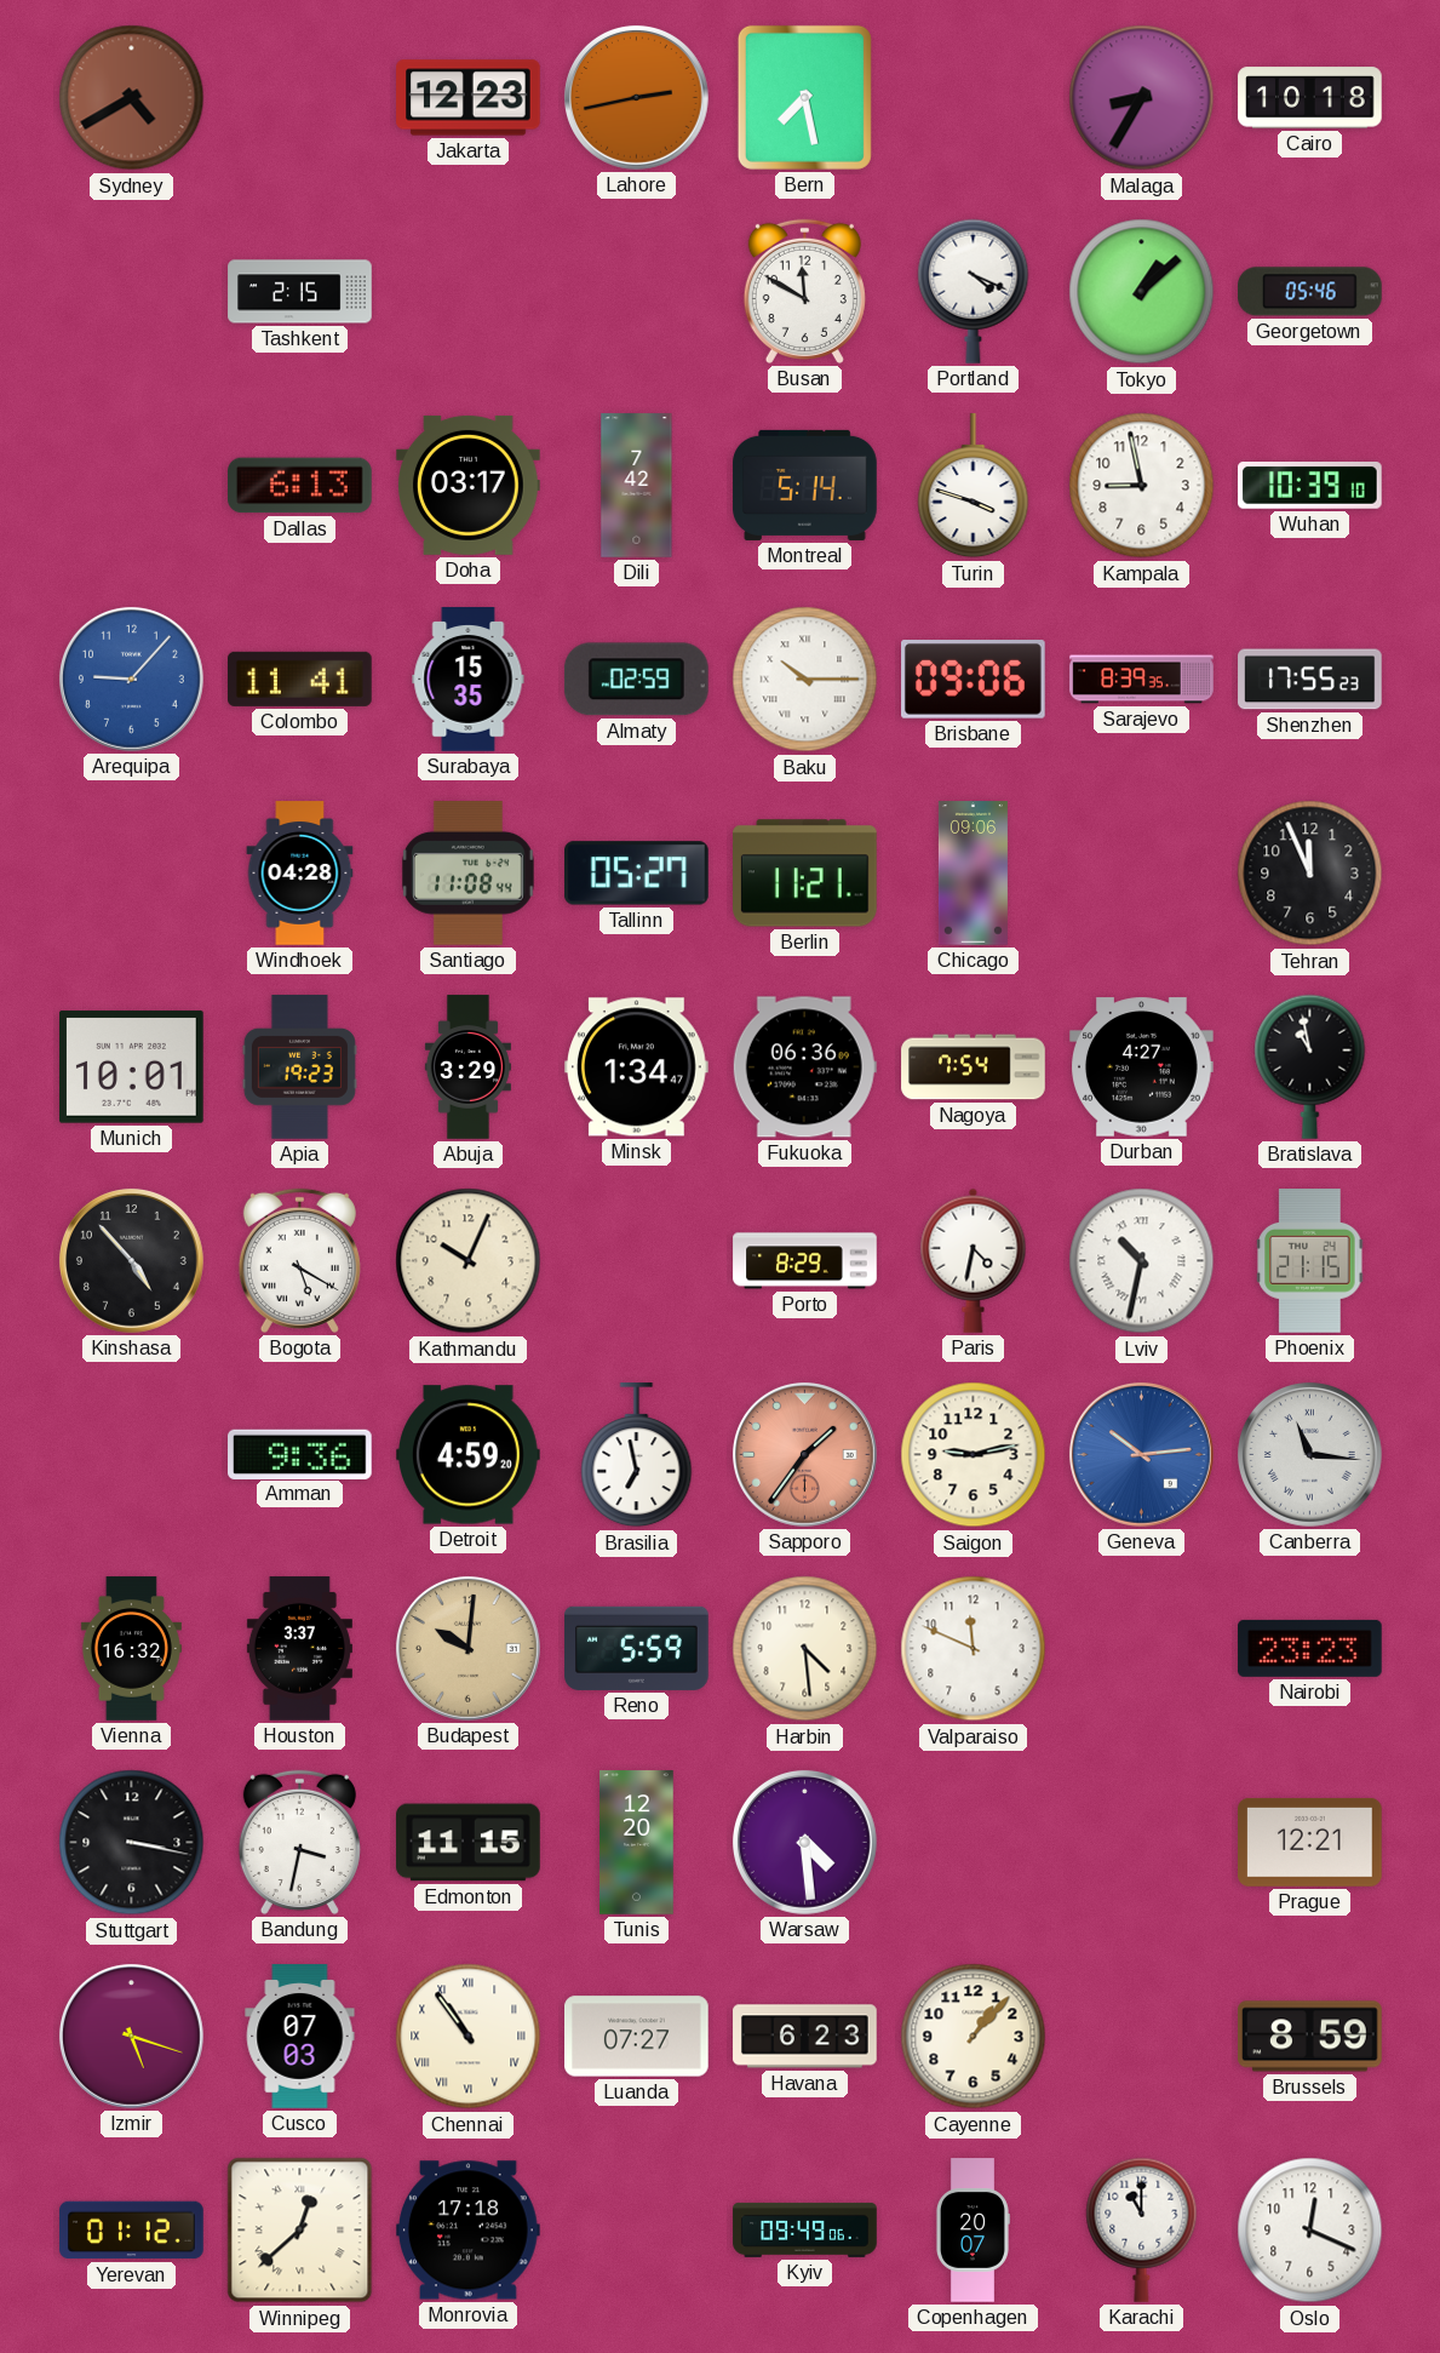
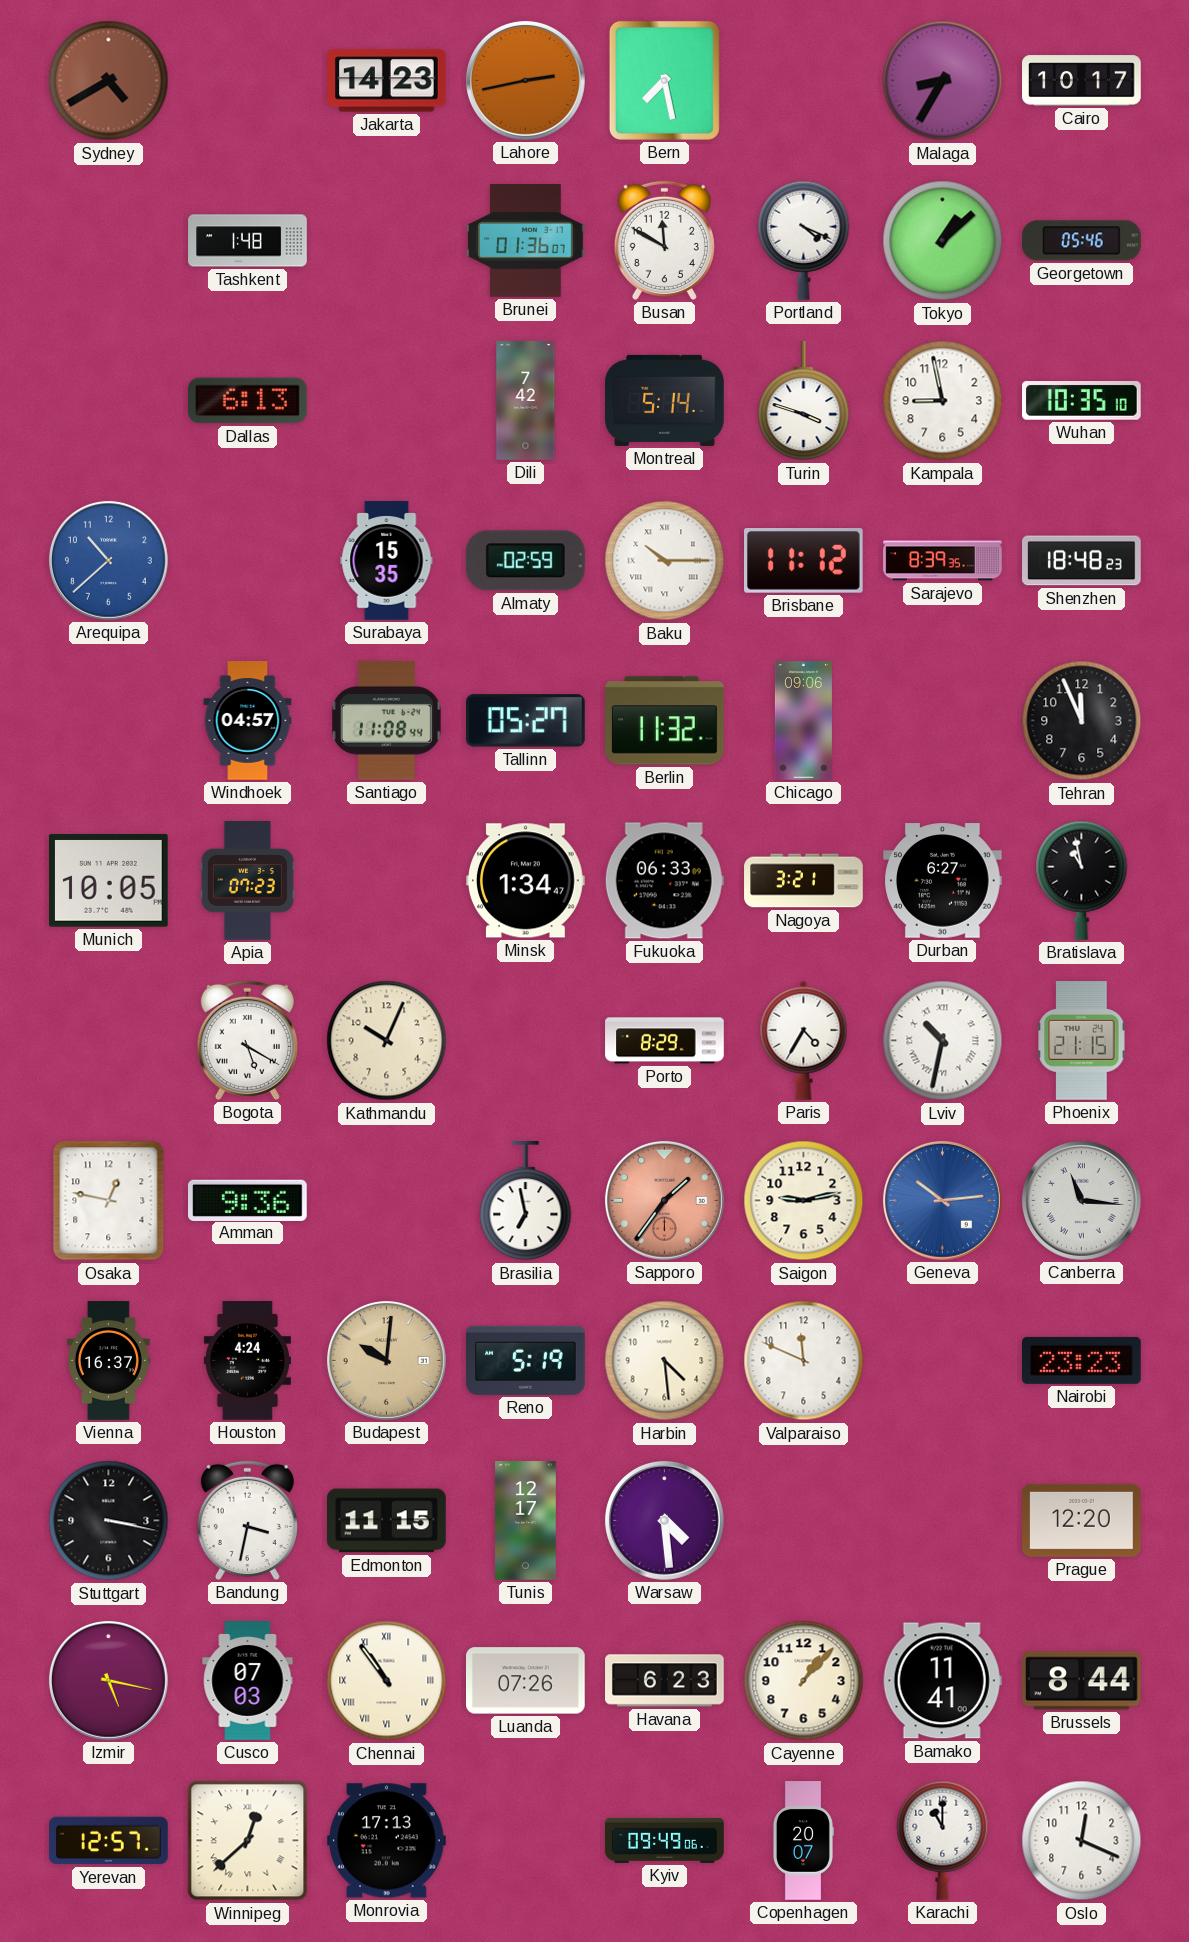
Jakarta: 12:23 -> 14:23 (387, 81)
Cairo: 10:18 -> 10:17 (1082, 81)
Tashkent: 2:15 -> 1:48 (248, 241)
Brunei: none -> 01:36 (526, 241)
Doha: 03:17 -> none (469, 485)
Wuhan: 10:39 -> 10:35 (1082, 401)
Arequipa: 9:07 -> 10:38 (108, 560)
Colombo: 11:41 -> none (300, 679)
Brisbane: 09:06 -> 11:12 (804, 561)
Shenzhen: 17:55 -> 18:48 (1082, 561)
Windhoek: 04:28 -> 04:57 (248, 721)
Berlin: 11:21 -> 11:32 (665, 721)
Munich: 10:01 -> 10:05 (109, 881)
Apia: 19:23 -> 07:23 (247, 881)
Abuja: 3:29 -> none (467, 1067)
Fukuoka: 06:36 -> 06:33 (664, 881)
Nagoya: 7:54 -> 3:21 (804, 881)
Durban: 4:27 -> 6:27 (943, 881)
Kinshasa: 4:53 -> none (131, 1260)
Paris: 4:32 -> 4:35 (804, 1040)
Osaka: none -> 12:47 (109, 1201)
Detroit: 4:59 -> none (469, 1455)
Vienna: 16:32 -> 16:37 (108, 1361)
Houston: 3:37 -> 4:24 (247, 1361)
Reno: 5:59 -> 5:19 (526, 1360)
Tunis: 12:20 -> 12:17 (526, 1521)
Prague: 12:21 -> 12:20 (1082, 1520)
Izmir: 5:18 -> 5:17 (108, 1680)
Luanda: 07:27 -> 07:26 (526, 1681)
Bamako: none -> 11:41 (942, 1681)
Brussels: 8:59 -> 8:44 (1082, 1681)
Yerevan: 01:12 -> 12:57 (109, 1841)
Monrovia: 17:18 -> 17:13 (387, 1841)
